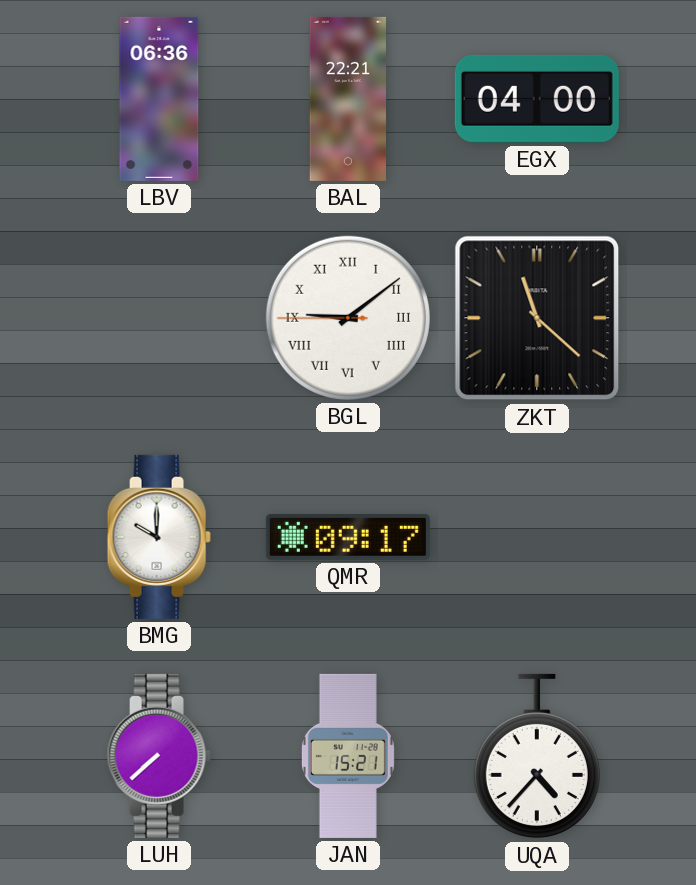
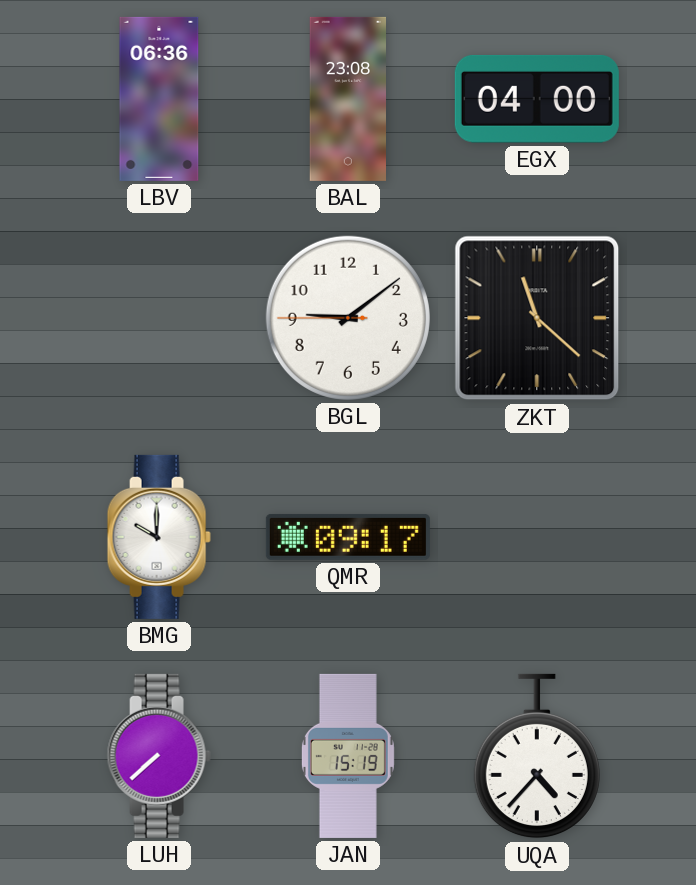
BAL: 22:21 -> 23:08 (348, 99)
BGL numerals: Roman -> Arabic (348, 318)
JAN: 15:21 -> 15:19 (348, 756)
